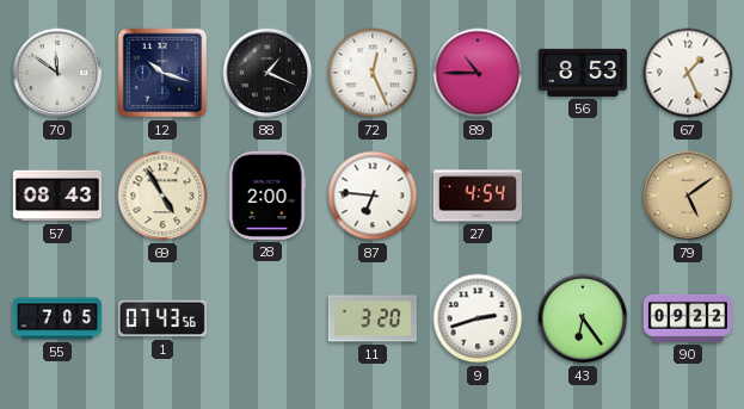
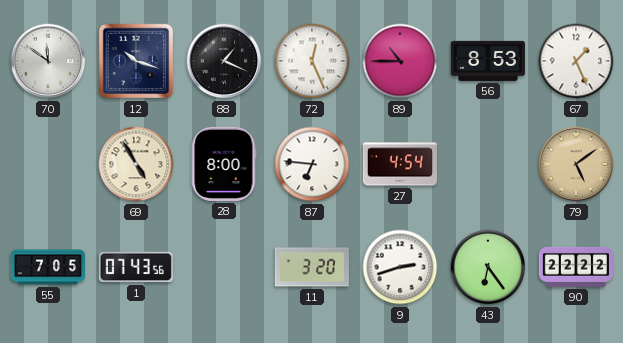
57: 08:43 -> none (57, 196)
28: 2:00 -> 8:00 (224, 164)
90: 09:22 -> 22:22 (576, 267)
